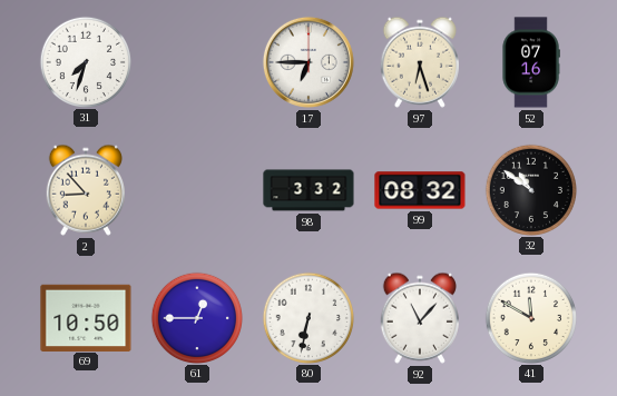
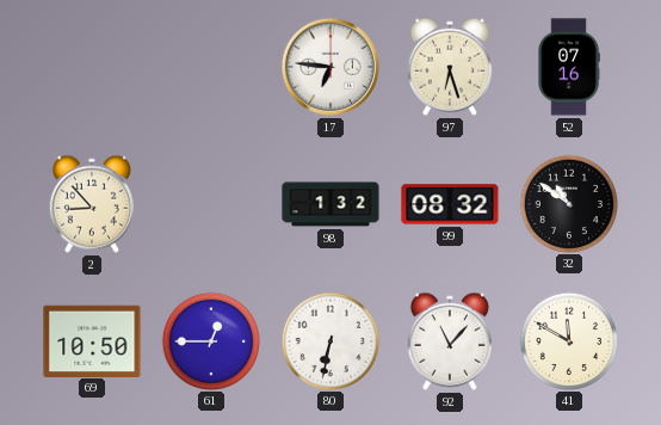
31: 7:33 -> none (85, 61)
17: 6:45 -> 6:46 (330, 67)
98: 3:32 -> 1:32 (330, 204)
